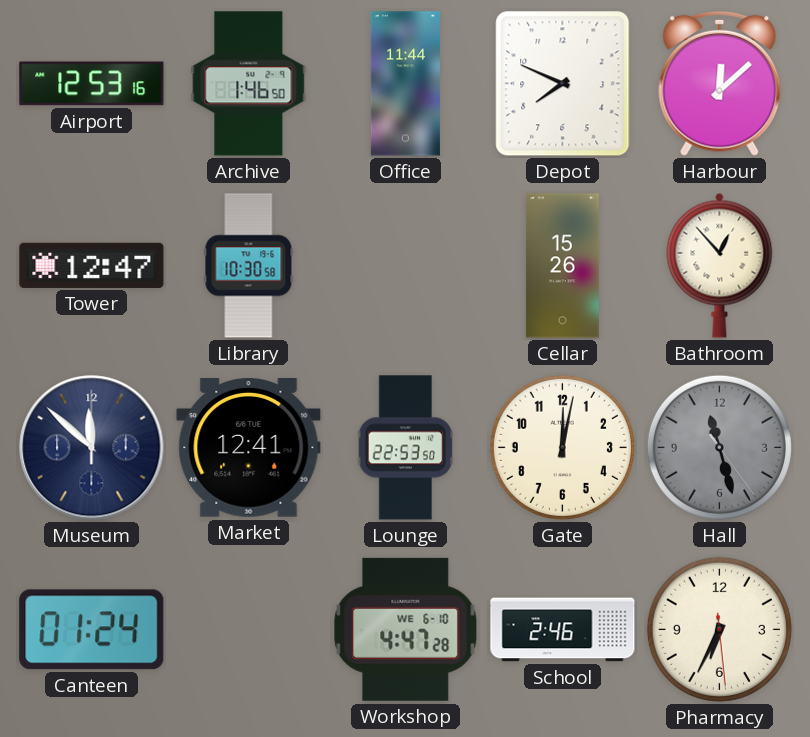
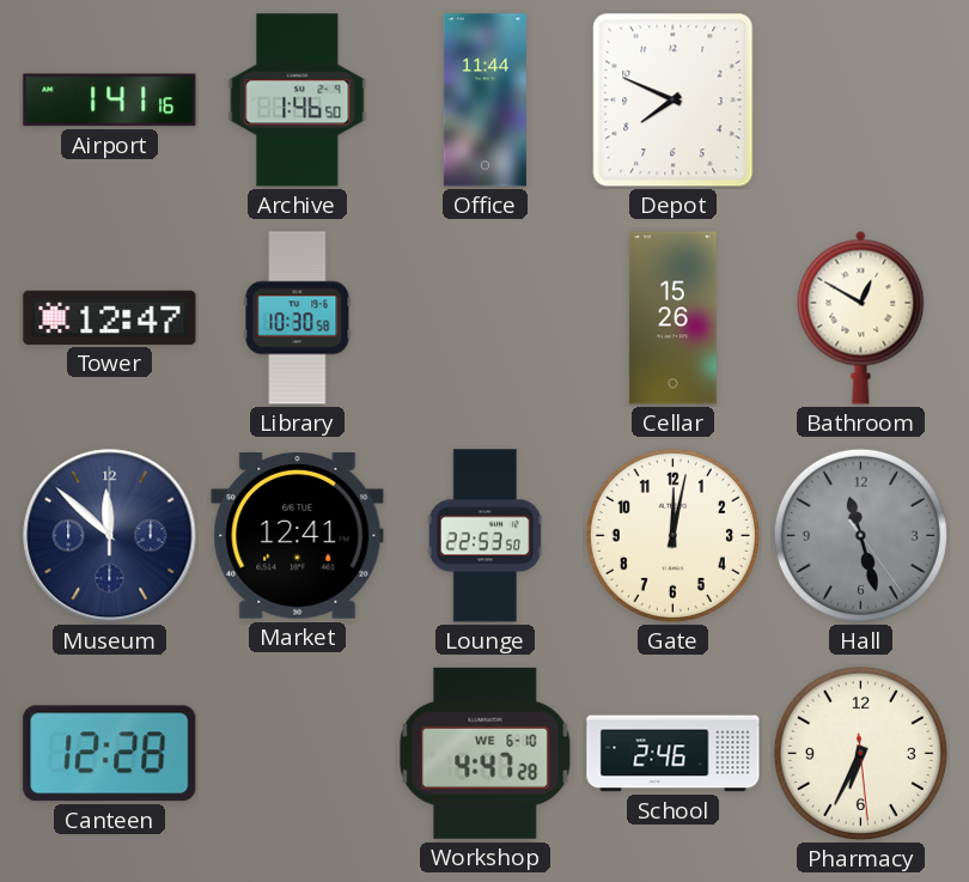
Airport: 12:53 -> 1:41 (110, 101)
Harbour: 12:08 -> none (720, 83)
Bathroom: 12:53 -> 12:50 (861, 317)
Canteen: 01:24 -> 12:28 (110, 754)
